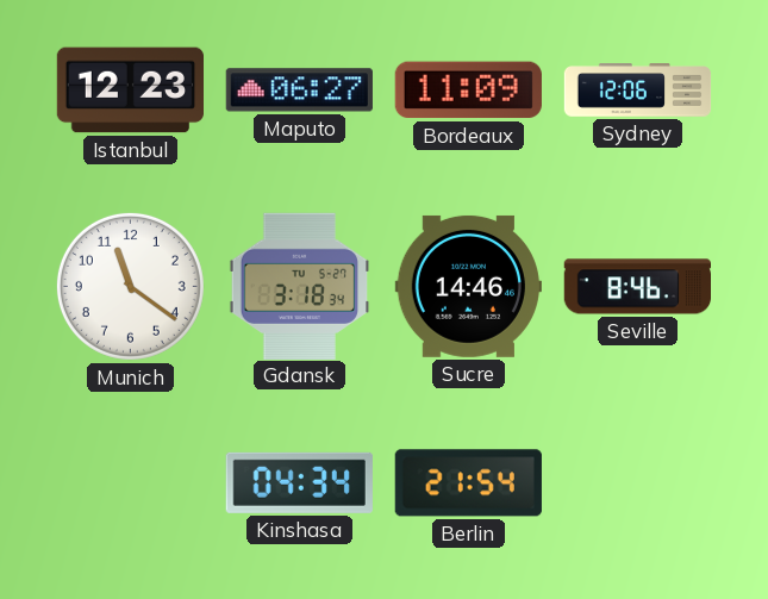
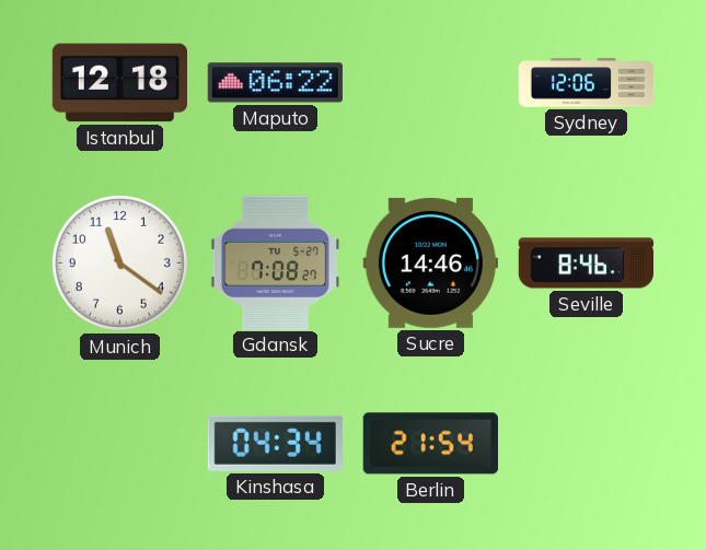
Istanbul: 12:23 -> 12:18 (119, 83)
Maputo: 06:27 -> 06:22 (275, 83)
Bordeaux: 11:09 -> none (468, 91)
Gdansk: 3:18 -> 7:08 (276, 262)
